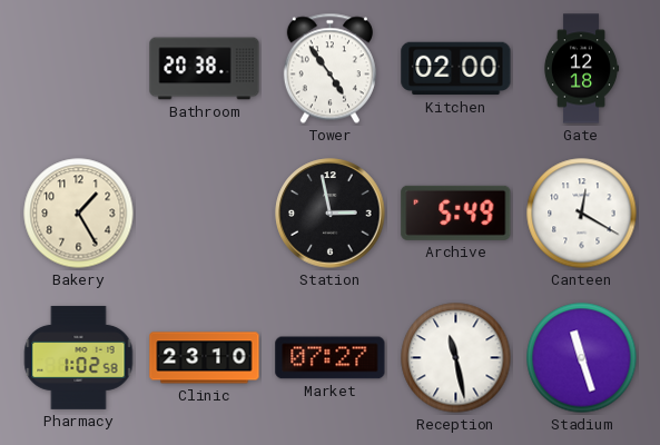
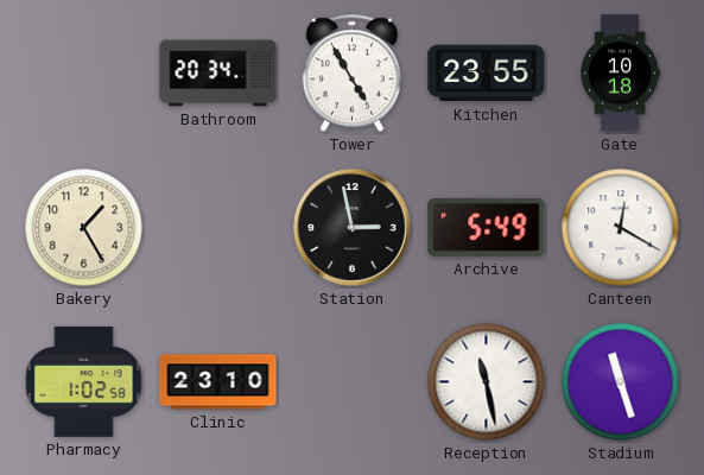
Bathroom: 20:38 -> 20:34 (218, 74)
Tower: 4:54 -> 4:55 (351, 74)
Kitchen: 02:00 -> 23:55 (487, 74)
Gate: 12:18 -> 10:18 (620, 74)
Market: 07:27 -> none (331, 358)
